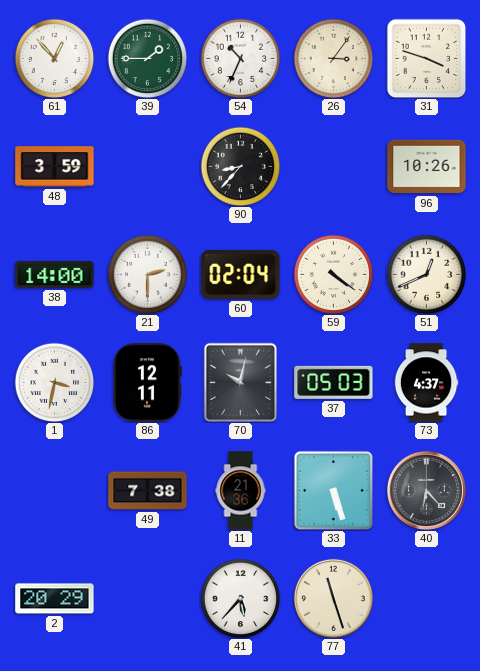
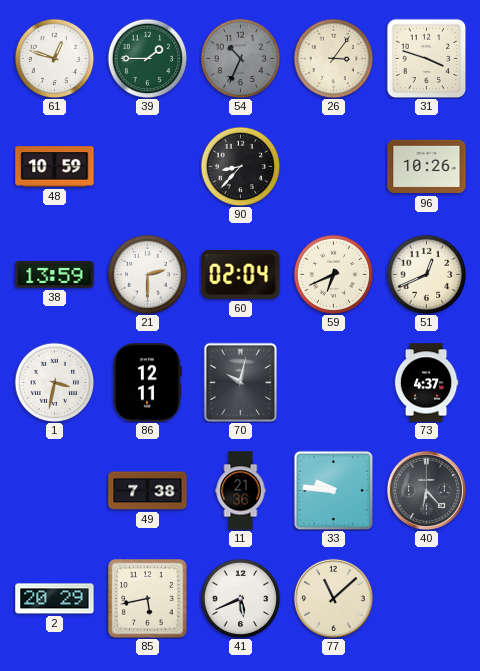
61: 12:53 -> 12:48 (54, 58)
54 dial: white -> grey (240, 58)
48: 3:59 -> 10:59 (55, 167)
38: 14:00 -> 13:59 (55, 274)
59: 4:21 -> 6:41 (333, 274)
37: 05:03 -> none (334, 382)
33: 5:27 -> 9:46 (333, 490)
85: none -> 5:43 (148, 599)
41: 5:37 -> 5:41 (240, 598)
77: 11:27 -> 11:08 (333, 598)
